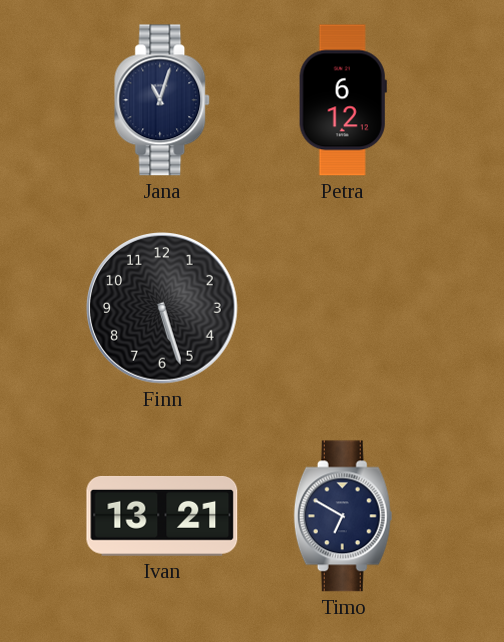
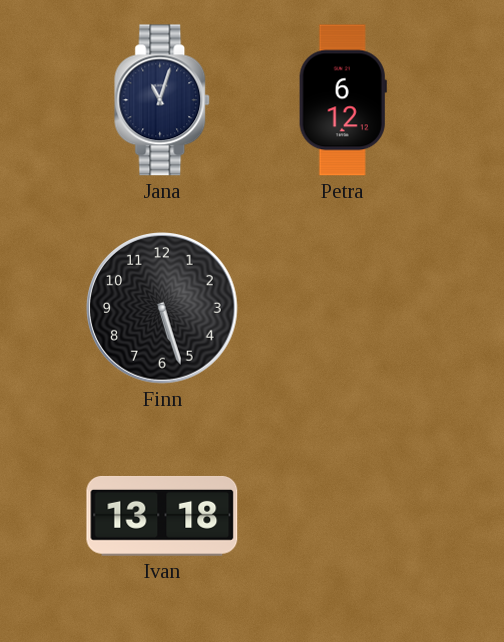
Ivan: 13:21 -> 13:18 (162, 516)
Timo: 6:50 -> none (343, 516)
